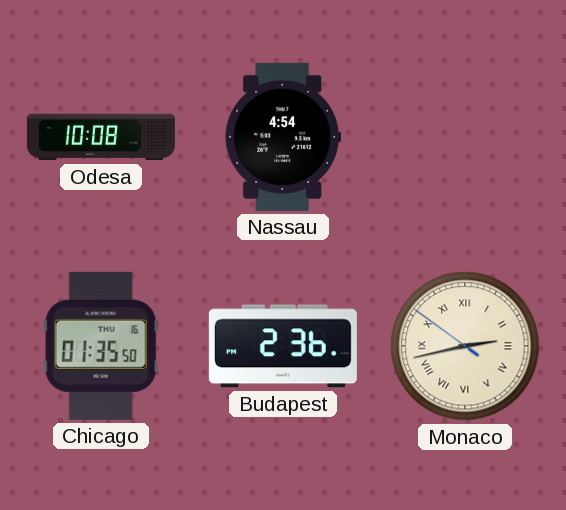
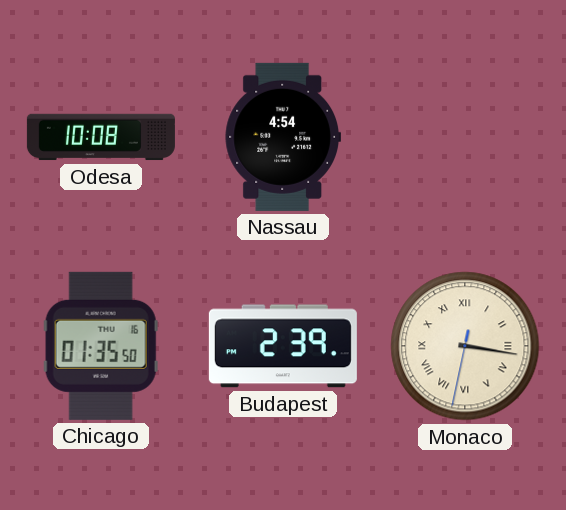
Budapest: 2:36 -> 2:39 (283, 346)
Monaco: 2:42 -> 3:16 (465, 346)
